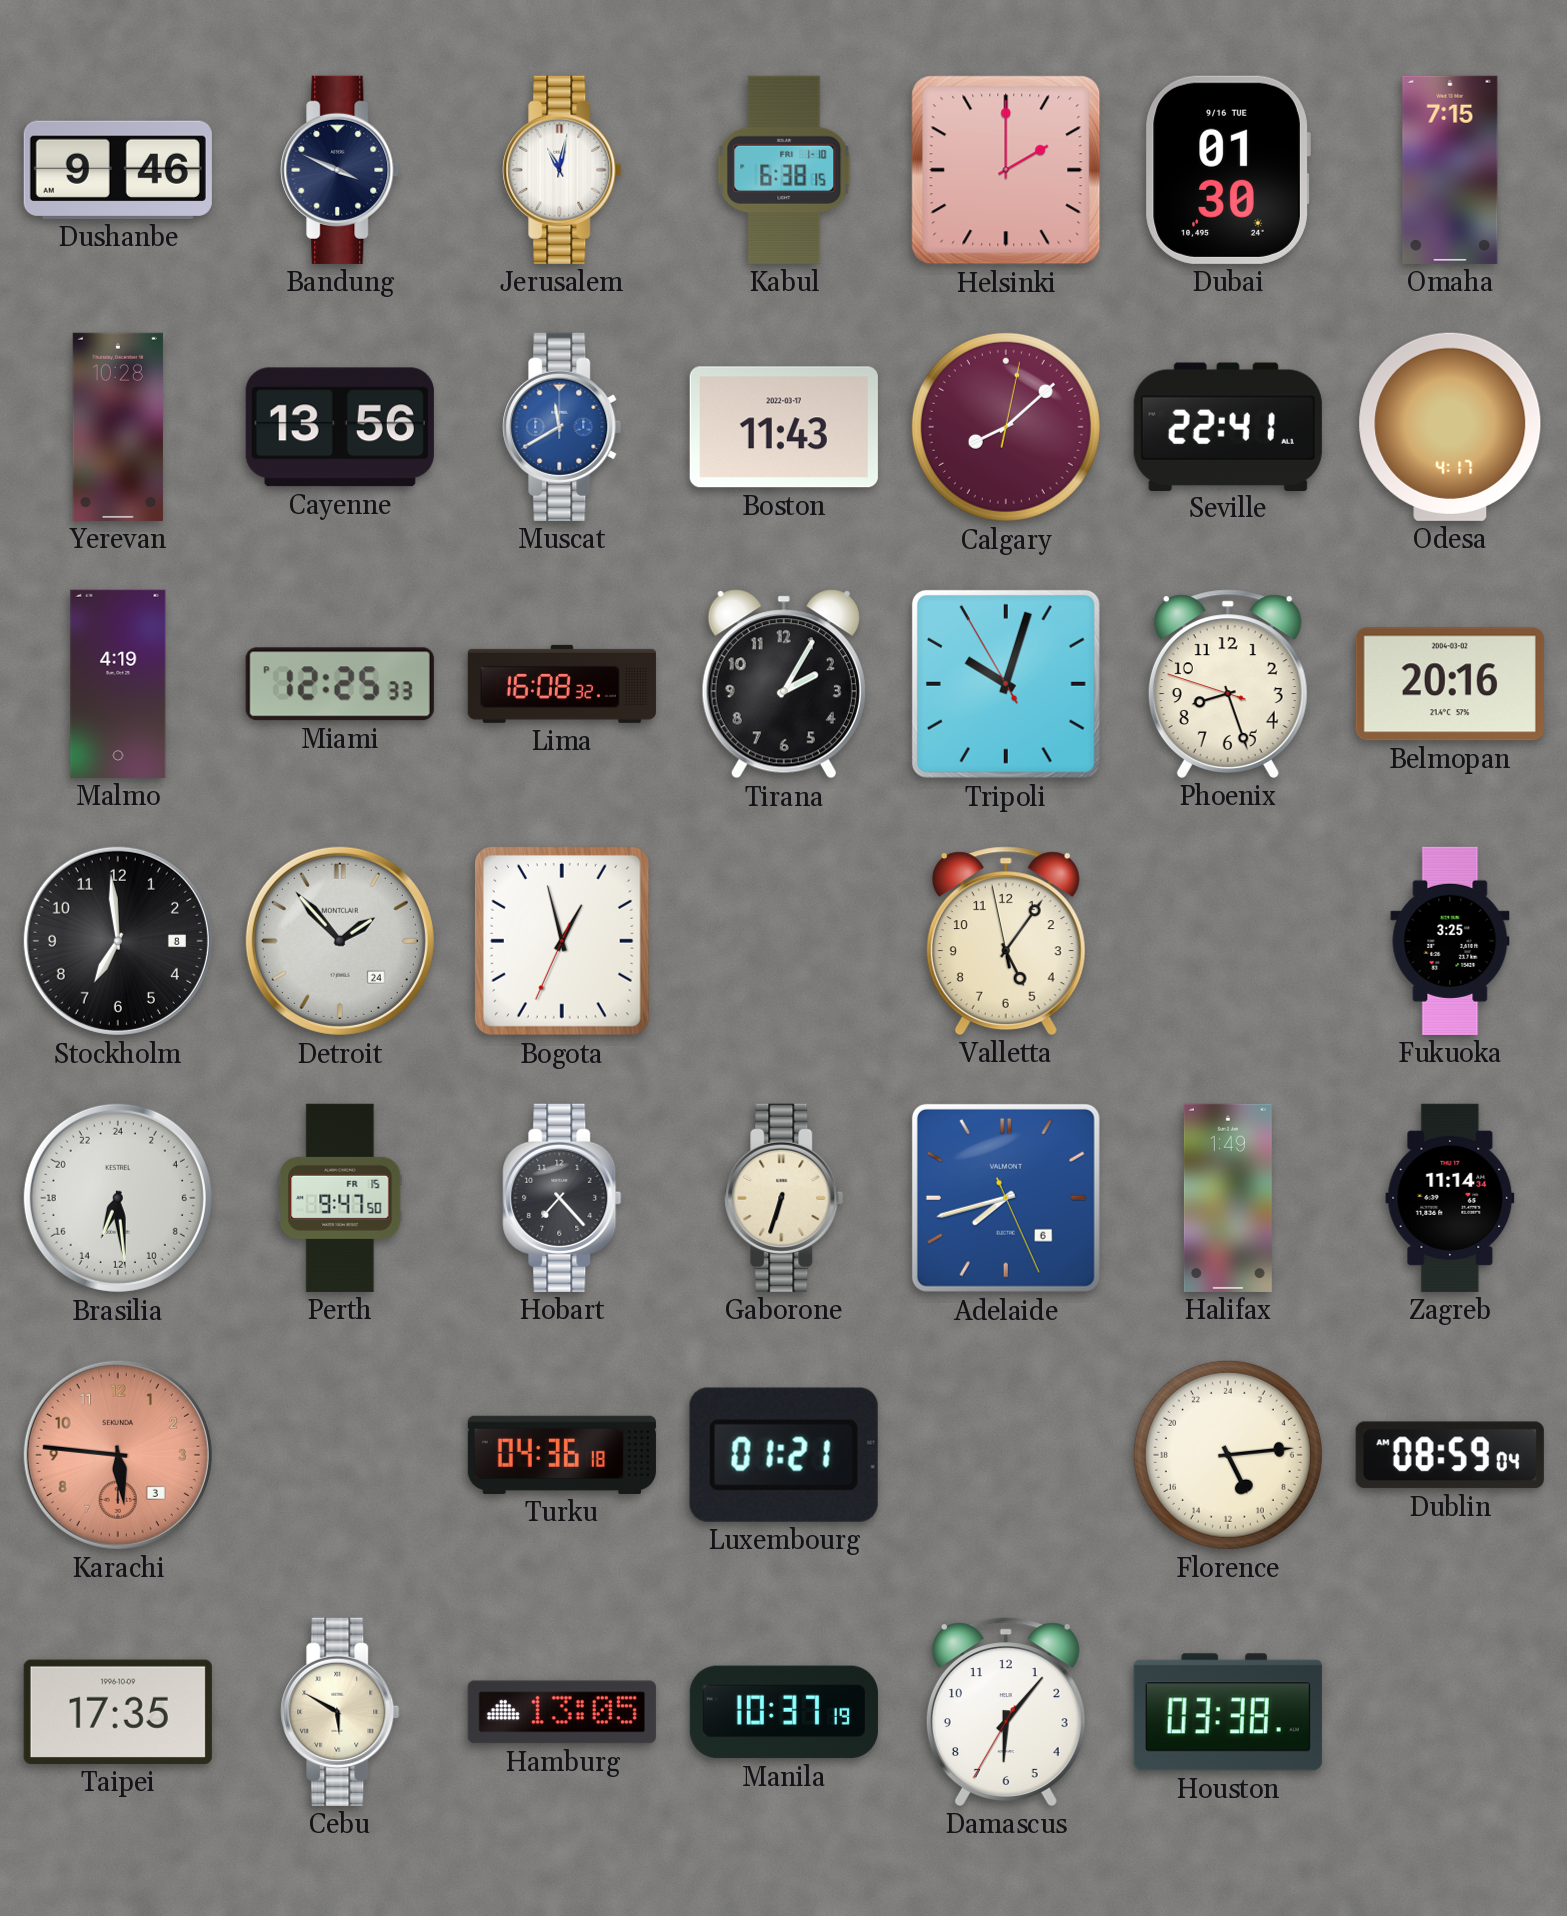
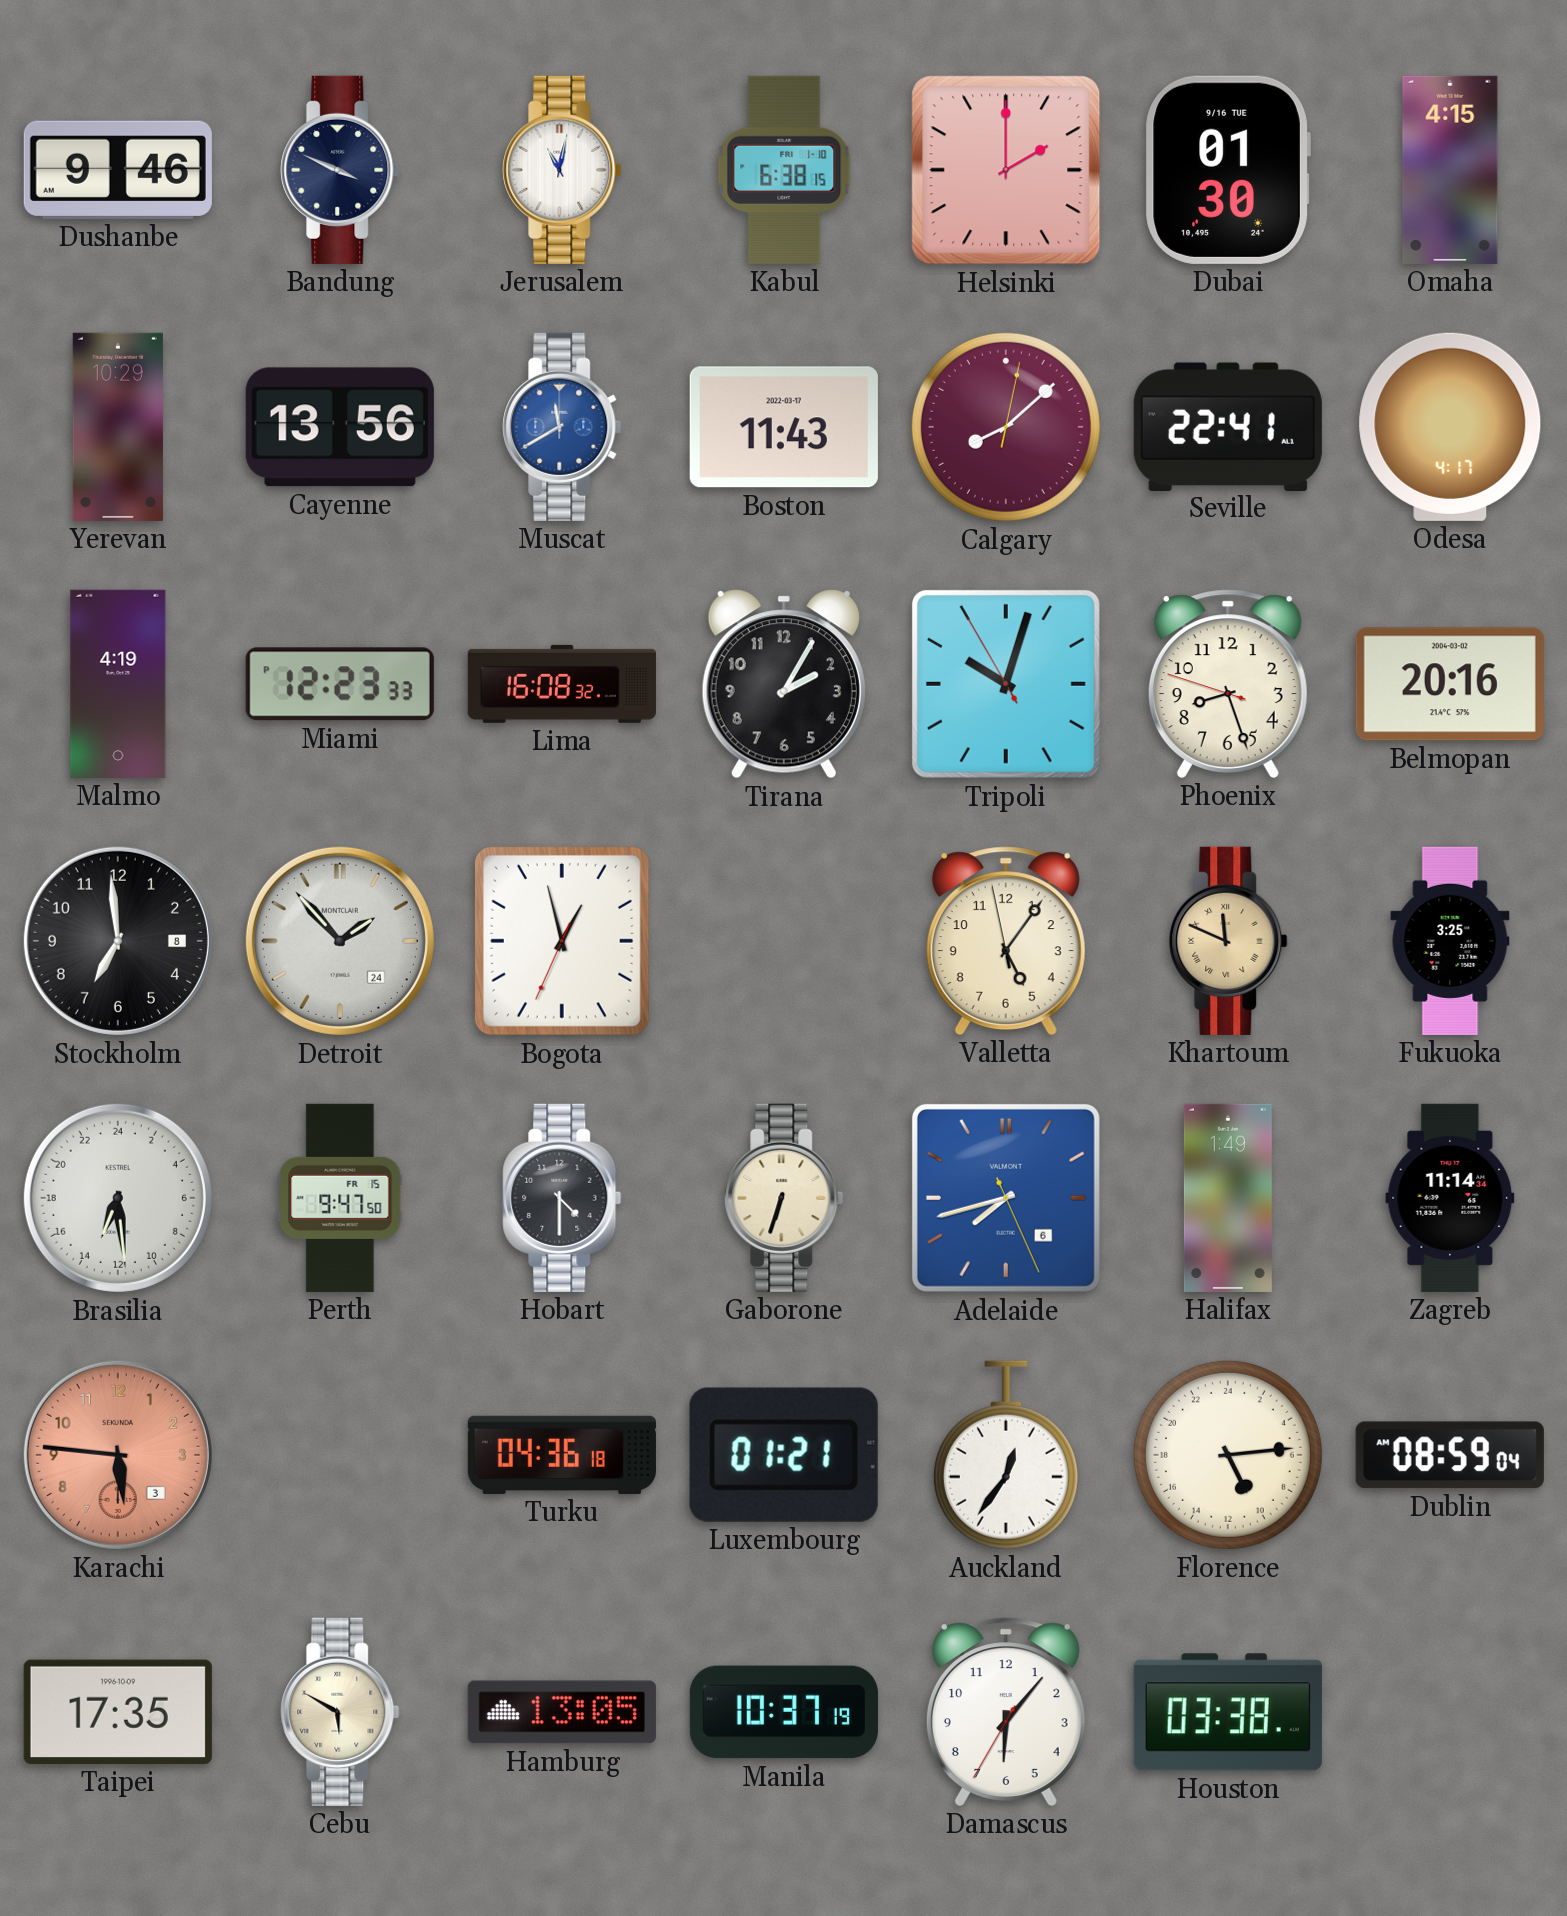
Omaha: 7:15 -> 4:15 (1450, 170)
Yerevan: 10:28 -> 10:29 (118, 427)
Miami: 12:25 -> 12:23 (340, 684)
Khartoum: none -> 11:49 (1228, 941)
Hobart: 7:23 -> 4:30 (562, 1198)
Auckland: none -> 12:36 (1006, 1455)
